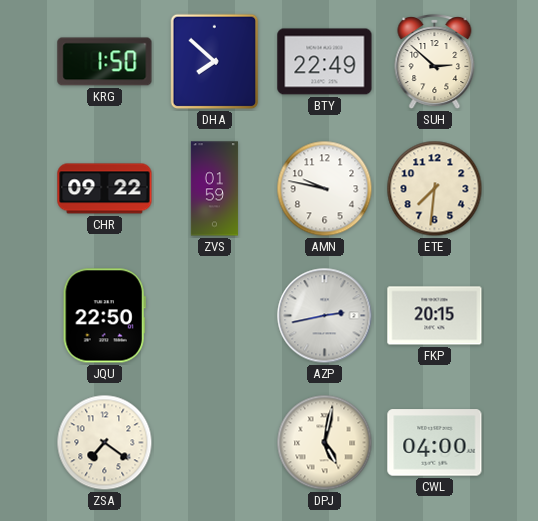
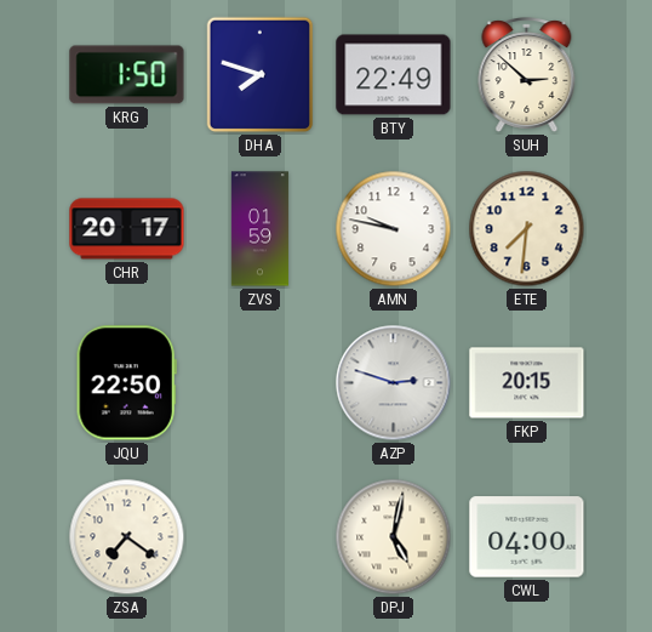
DHA: 7:52 -> 7:48 (261, 75)
CHR: 09:22 -> 20:17 (127, 229)
AZP: 2:43 -> 2:48 (394, 383)
